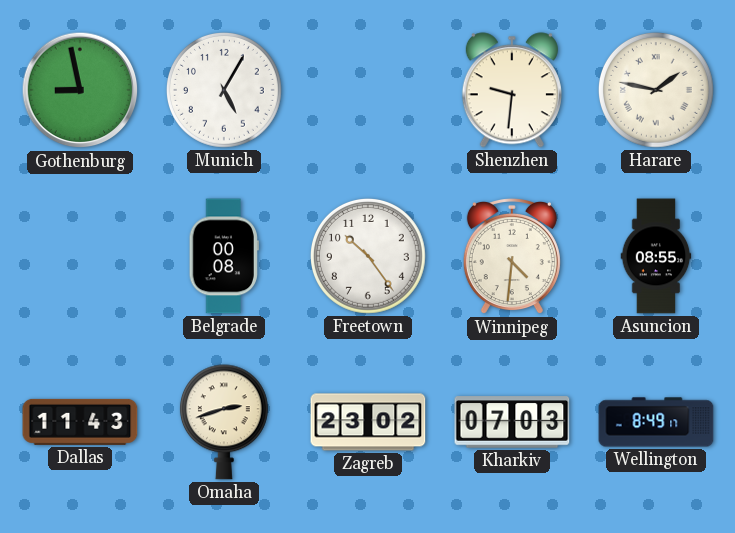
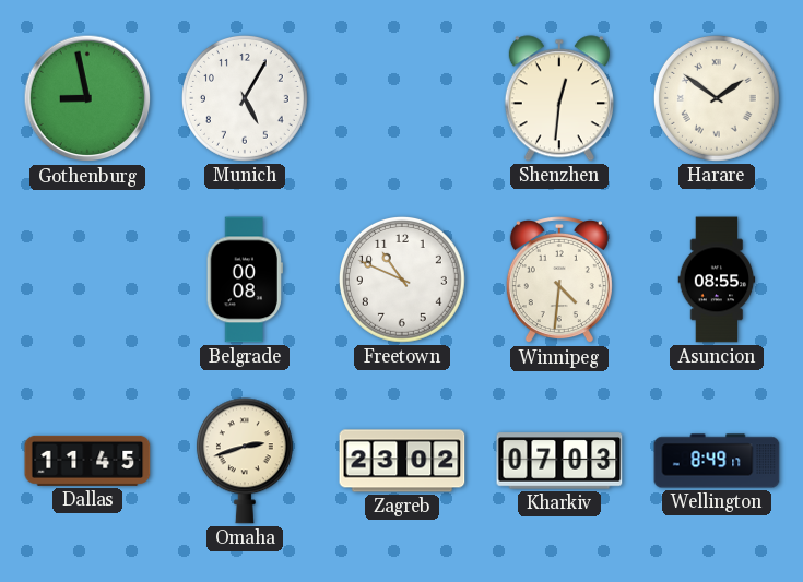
Shenzhen: 9:31 -> 12:31 (559, 98)
Harare: 1:47 -> 1:51 (717, 98)
Freetown: 10:24 -> 10:49 (402, 280)
Dallas: 11:43 -> 11:45 (87, 461)
